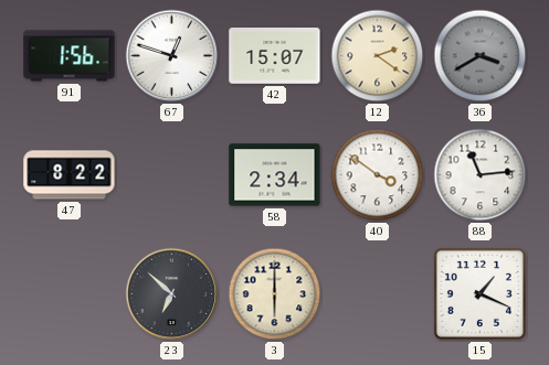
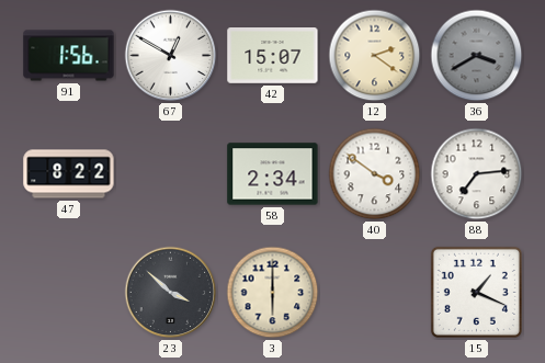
67: 12:48 -> 12:50 (171, 56)
88: 11:14 -> 7:14 (477, 174)
23: 6:52 -> 3:52 (171, 293)
